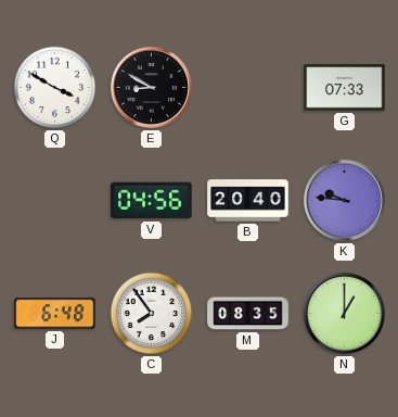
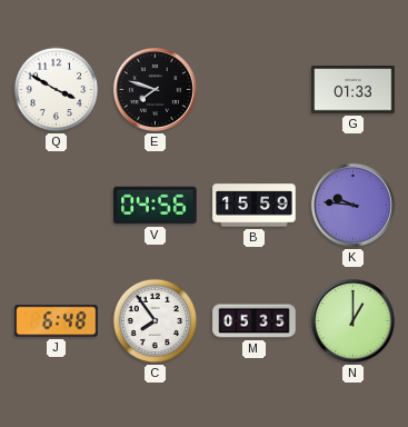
E: 8:50 -> 7:48 (155, 89)
G: 07:33 -> 01:33 (354, 90)
B: 20:40 -> 15:59 (255, 206)
M: 08:35 -> 05:35 (255, 321)
